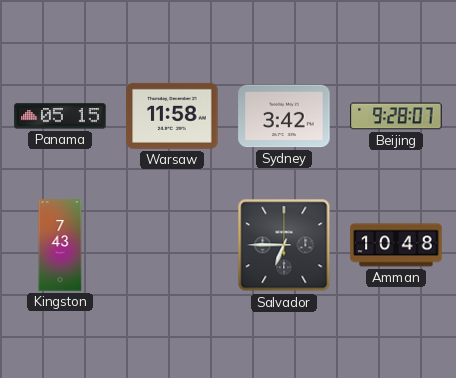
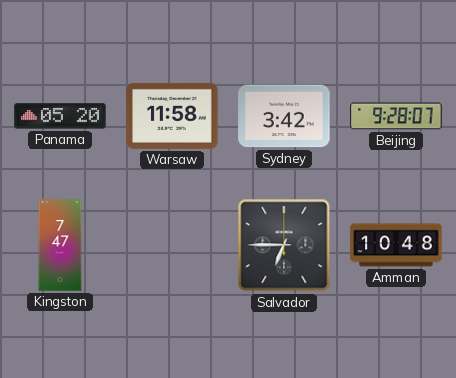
Panama: 05:15 -> 05:20 (60, 116)
Kingston: 7:43 -> 7:47 (60, 245)
